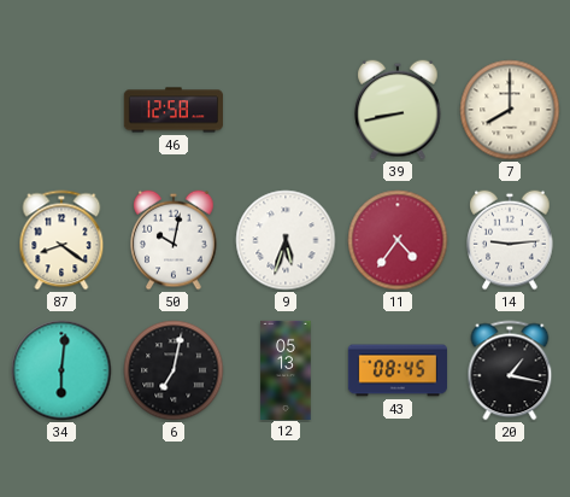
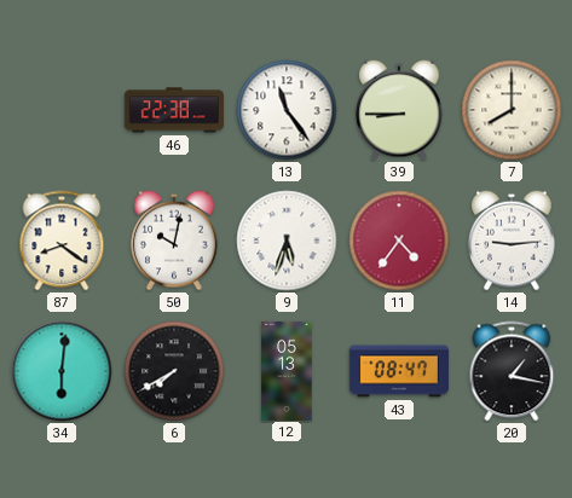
46: 12:58 -> 22:38 (174, 110)
13: none -> 11:24 (287, 110)
39: 8:43 -> 8:45 (399, 110)
6: 7:02 -> 7:40 (174, 371)
43: 08:45 -> 08:47 (398, 371)
